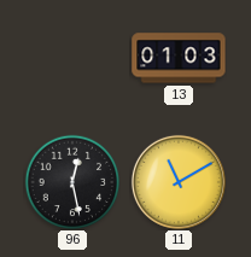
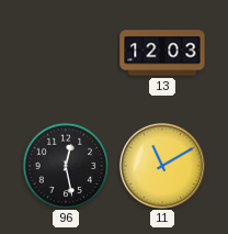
13: 01:03 -> 12:03 (162, 53)
